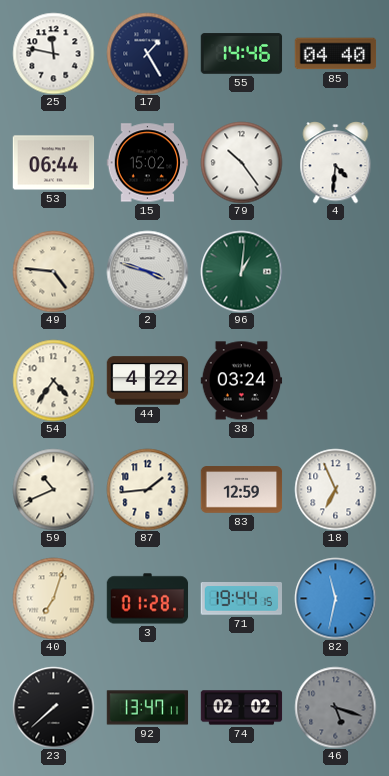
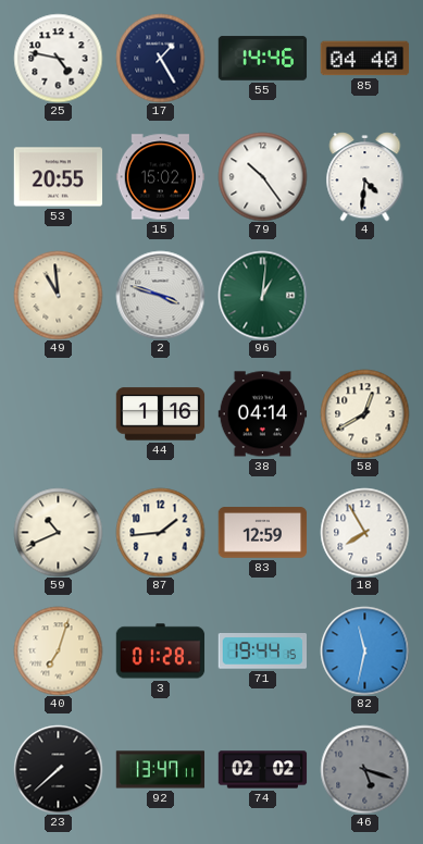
25: 11:47 -> 4:47 (58, 58)
53: 06:44 -> 20:55 (58, 177)
49: 4:46 -> 10:59 (58, 295)
54: 4:36 -> none (53, 380)
44: 4:22 -> 1:16 (160, 414)
38: 03:24 -> 04:14 (262, 414)
58: none -> 12:40 (364, 413)
18: 6:56 -> 7:55 (364, 532)
